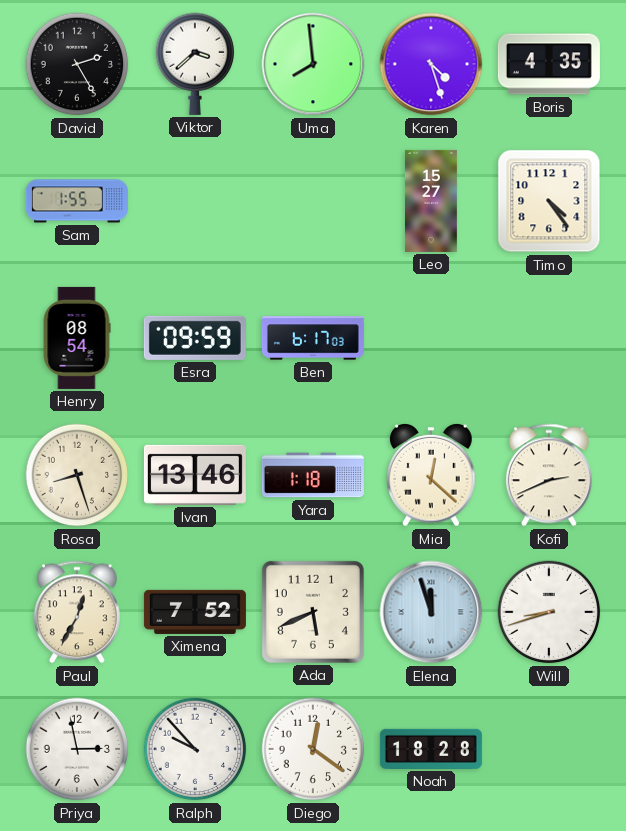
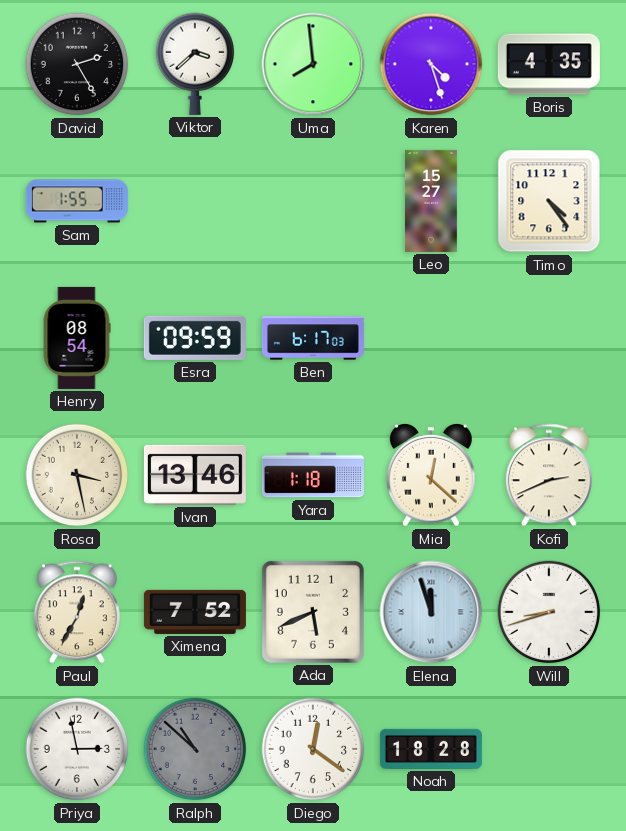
Rosa: 8:27 -> 3:28 (77, 475)
Ralph: 9:53 -> 10:52 (195, 749)
Ralph dial: white -> grey (195, 749)
